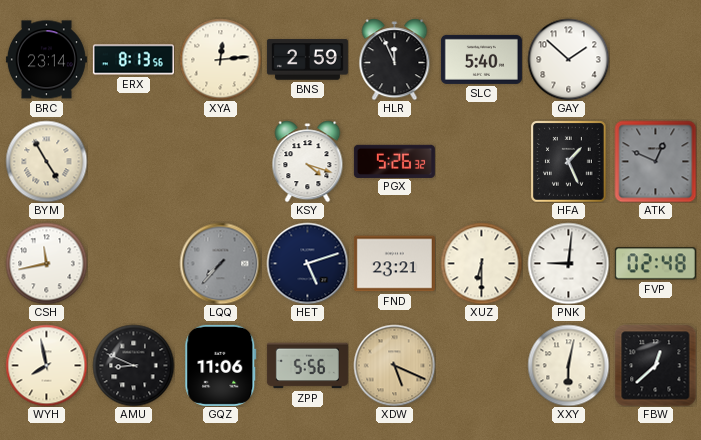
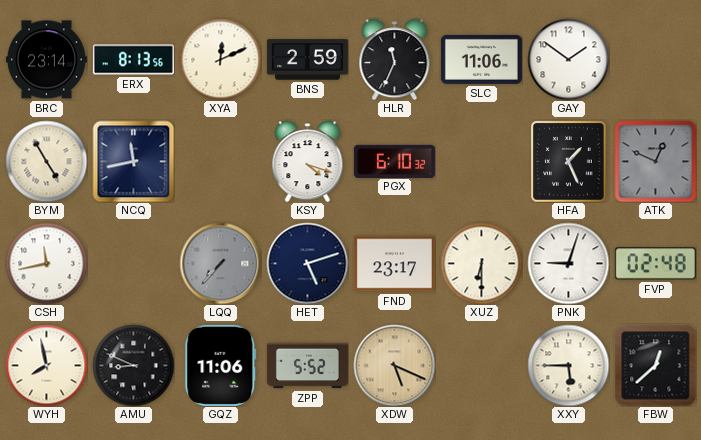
XYA: 12:14 -> 12:11 (220, 59)
HLR: 11:56 -> 11:34 (395, 59)
SLC: 5:40 -> 11:06 (481, 59)
GAY: 1:52 -> 1:51 (568, 59)
NCQ: none -> 11:43 (133, 161)
PGX: 5:26 -> 6:10 (394, 161)
FND: 23:21 -> 23:17 (394, 264)
PNK: 9:01 -> 9:03 (568, 263)
ZPP: 5:56 -> 5:52 (307, 366)
XXY: 6:02 -> 5:45 (568, 365)
